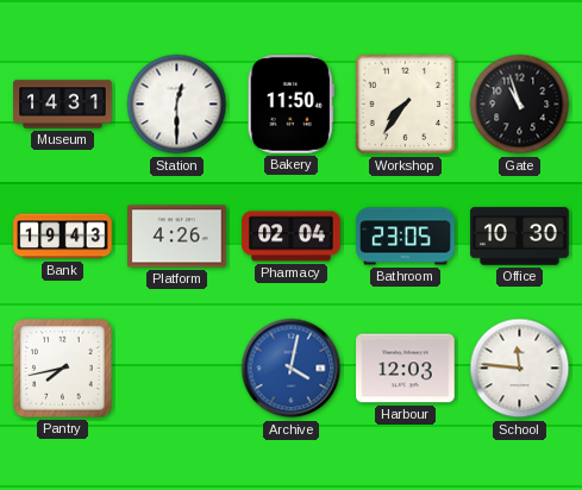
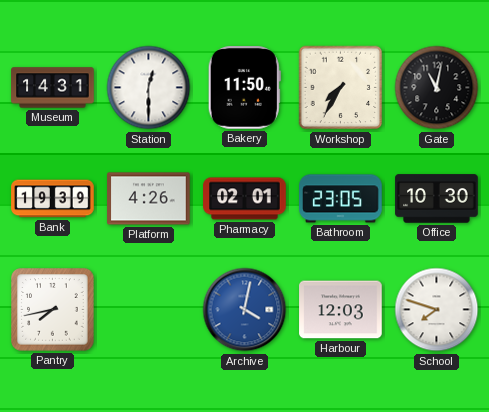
Workshop: 7:36 -> 7:35 (341, 88)
Gate: 10:57 -> 11:02 (437, 88)
Bank: 19:43 -> 19:39 (53, 199)
Pharmacy: 02:04 -> 02:01 (245, 199)
School: 11:46 -> 7:48 (437, 310)
